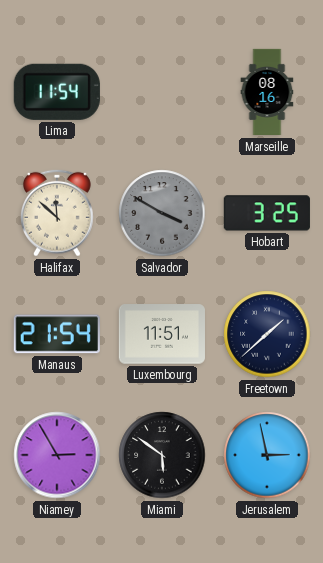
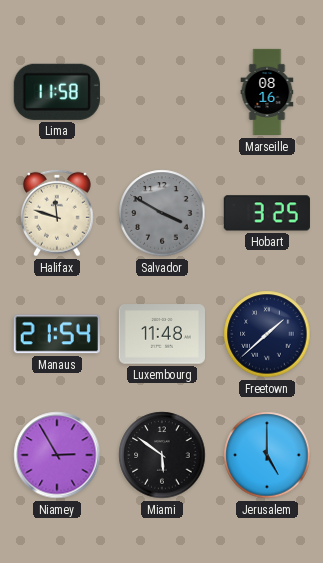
Lima: 11:54 -> 11:58 (57, 92)
Halifax: 11:52 -> 11:48 (58, 213)
Luxembourg: 11:51 -> 11:48 (162, 334)
Jerusalem: 2:58 -> 5:00 (267, 455)
